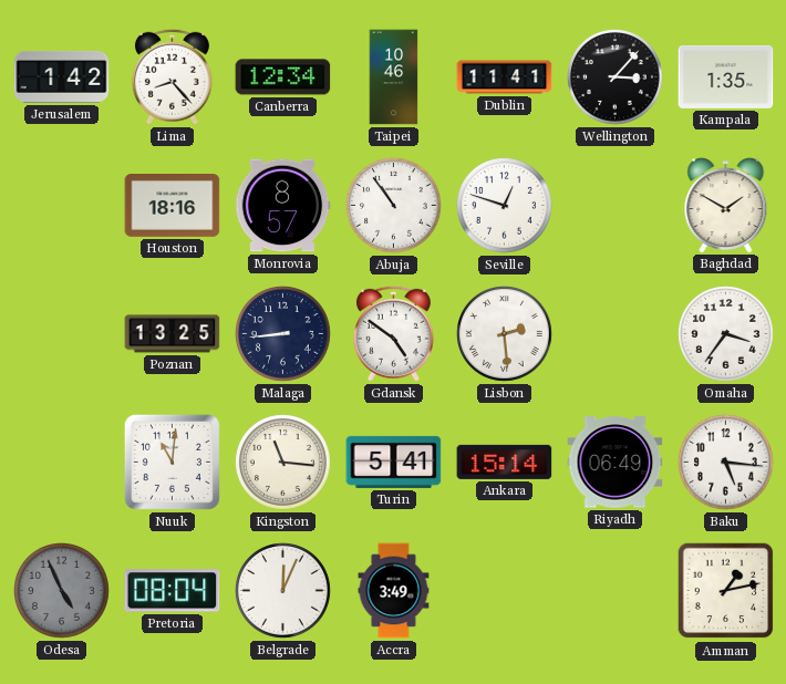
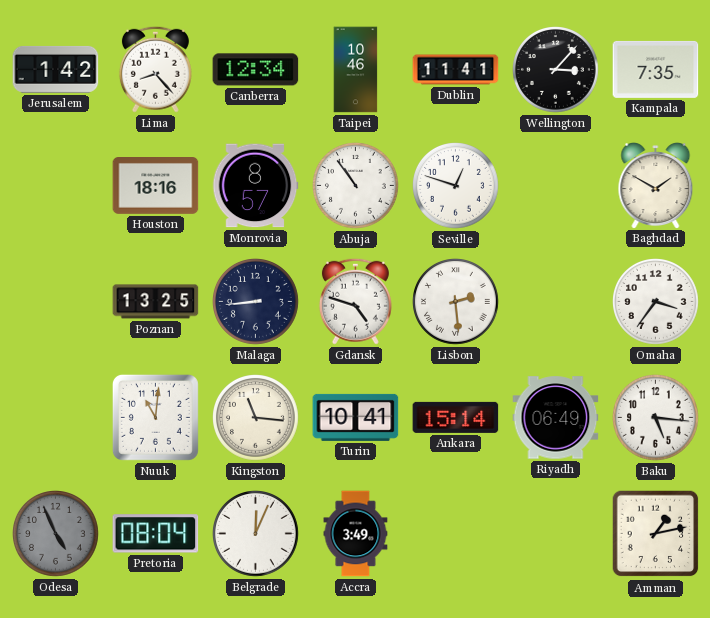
Kampala: 1:35 -> 7:35 (656, 69)
Gdansk: 4:51 -> 4:48 (355, 301)
Turin: 5:41 -> 10:41 (356, 417)
